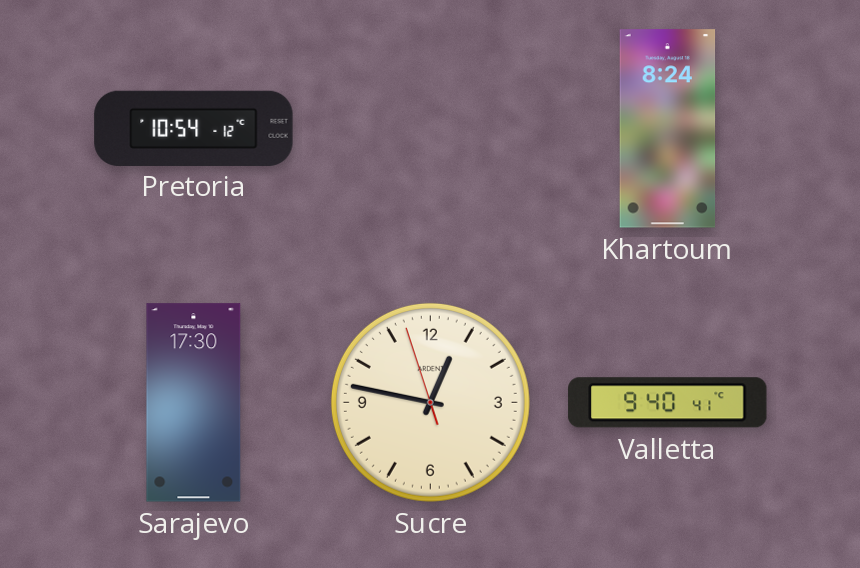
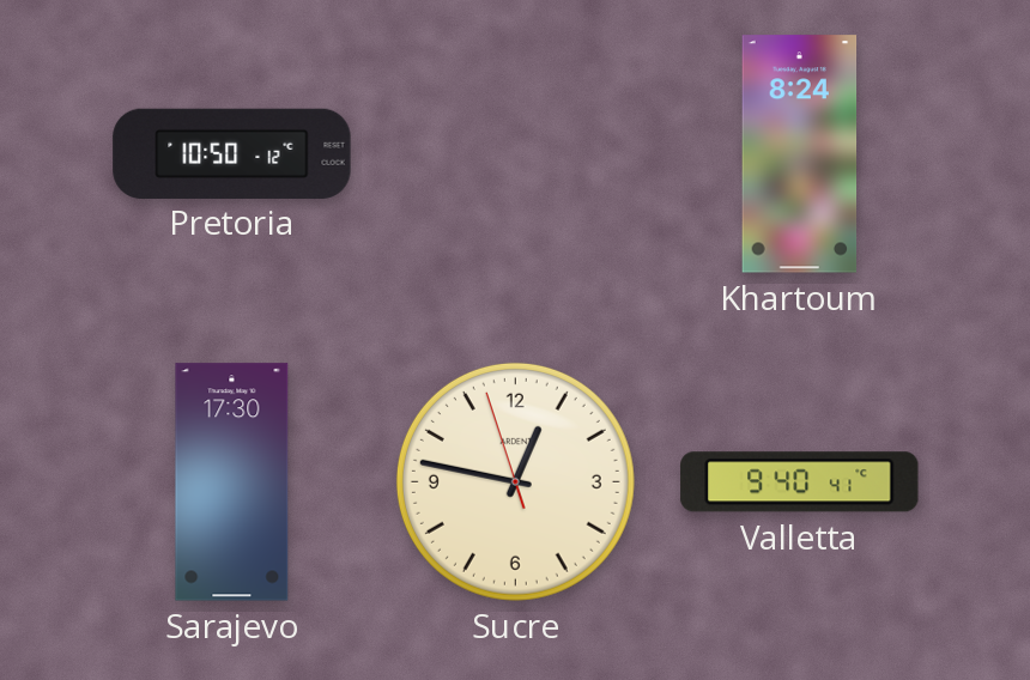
Pretoria: 10:54 -> 10:50 (232, 153)
